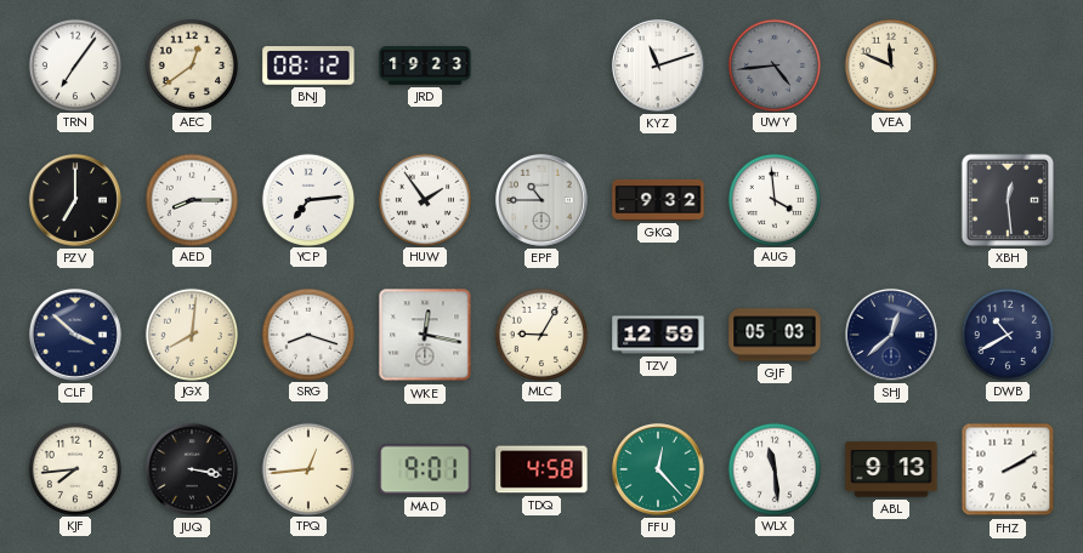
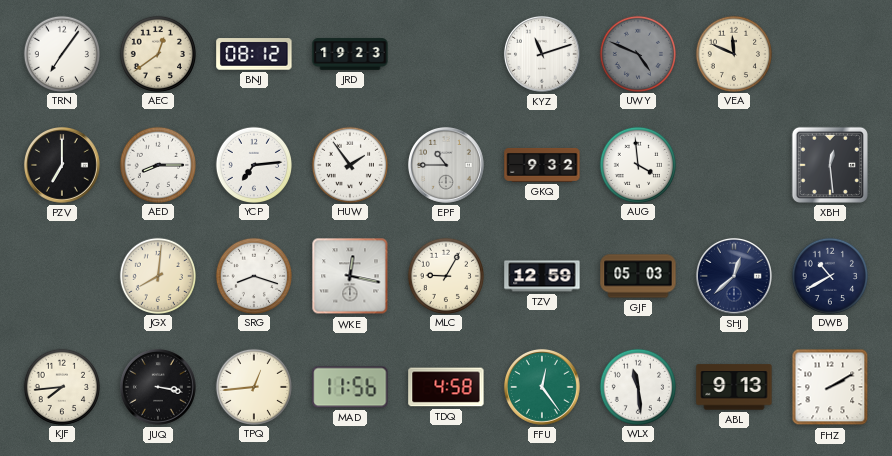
UWY: 4:44 -> 4:49 (637, 53)
CLF: 3:52 -> none (75, 335)
MAD: 9:01 -> 11:56 (350, 387)
FFU: 12:23 -> 12:24 (542, 387)
